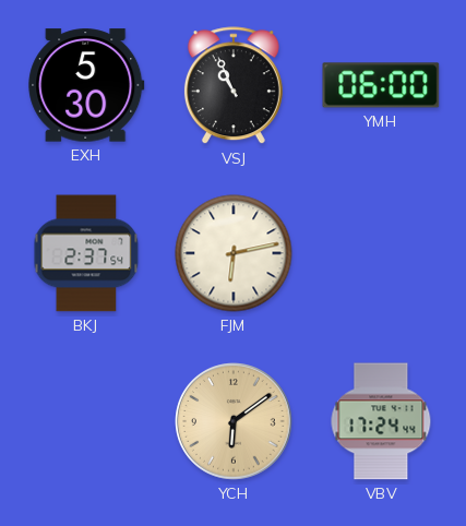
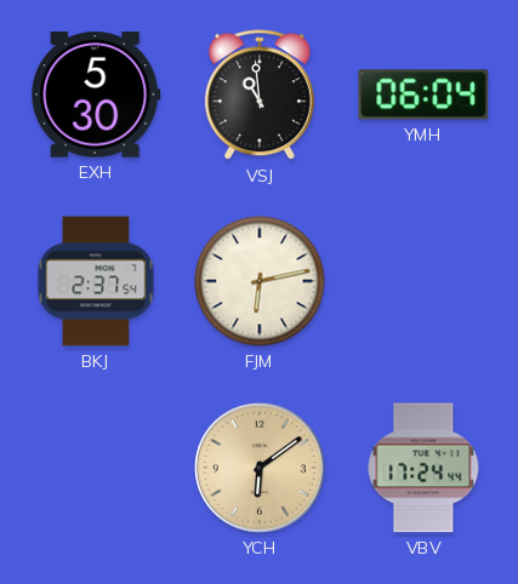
VSJ: 10:56 -> 10:59 (260, 96)
YMH: 06:00 -> 06:04 (423, 95)
